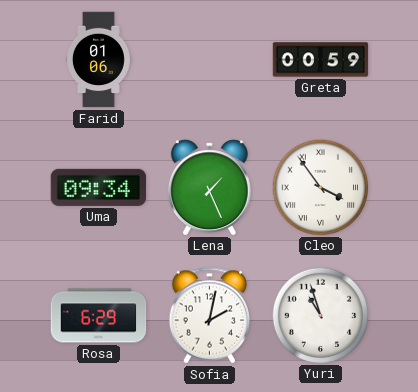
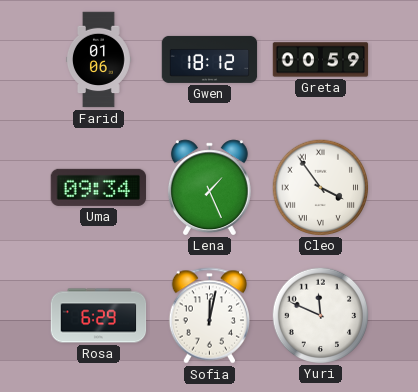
Gwen: none -> 18:12 (210, 59)
Sofia: 2:02 -> 12:02 (209, 316)
Yuri: 10:57 -> 11:49 (320, 315)
